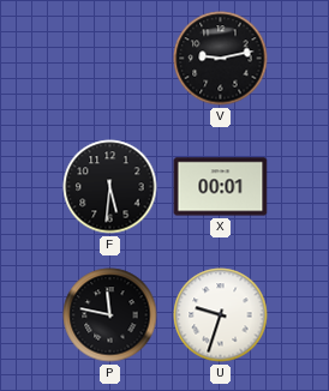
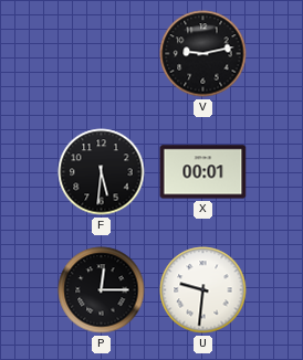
P: 11:47 -> 12:15 (102, 290)
U: 9:33 -> 9:31 (203, 290)
